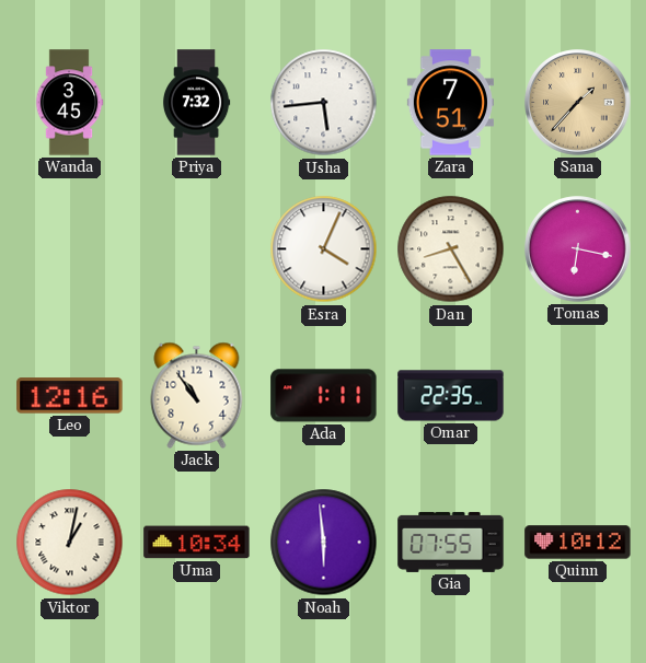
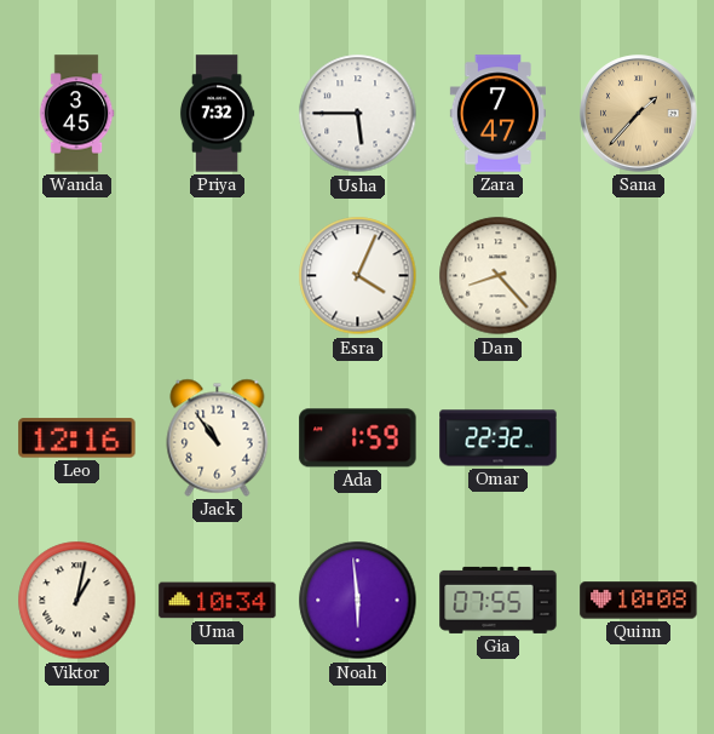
Usha: 5:44 -> 5:45 (358, 114)
Zara: 7:51 -> 7:47 (497, 114)
Dan: 8:25 -> 8:23 (499, 276)
Tomas: 6:17 -> none (578, 249)
Ada: 1:11 -> 1:59 (358, 438)
Omar: 22:35 -> 22:32 (499, 438)
Quinn: 10:12 -> 10:08 (639, 601)
